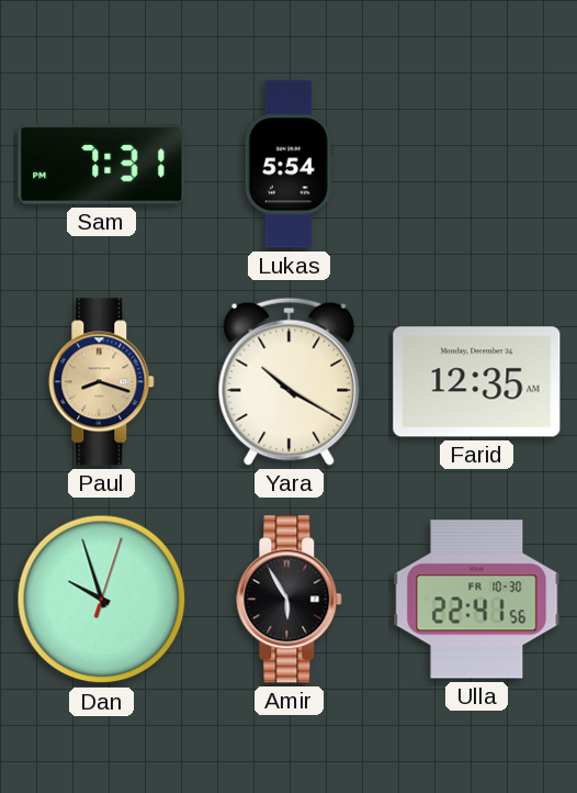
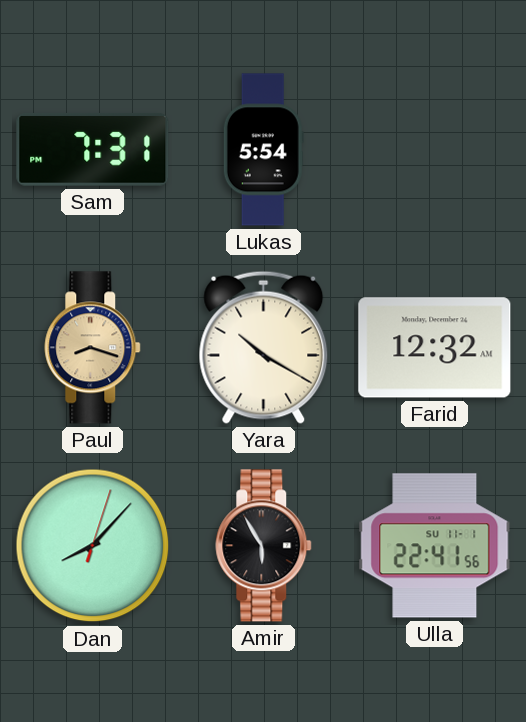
Farid: 12:35 -> 12:32 (435, 348)
Dan: 9:57 -> 8:07 (93, 546)
Ulla date: FR 10-30 -> SU 11-1 (435, 546)
